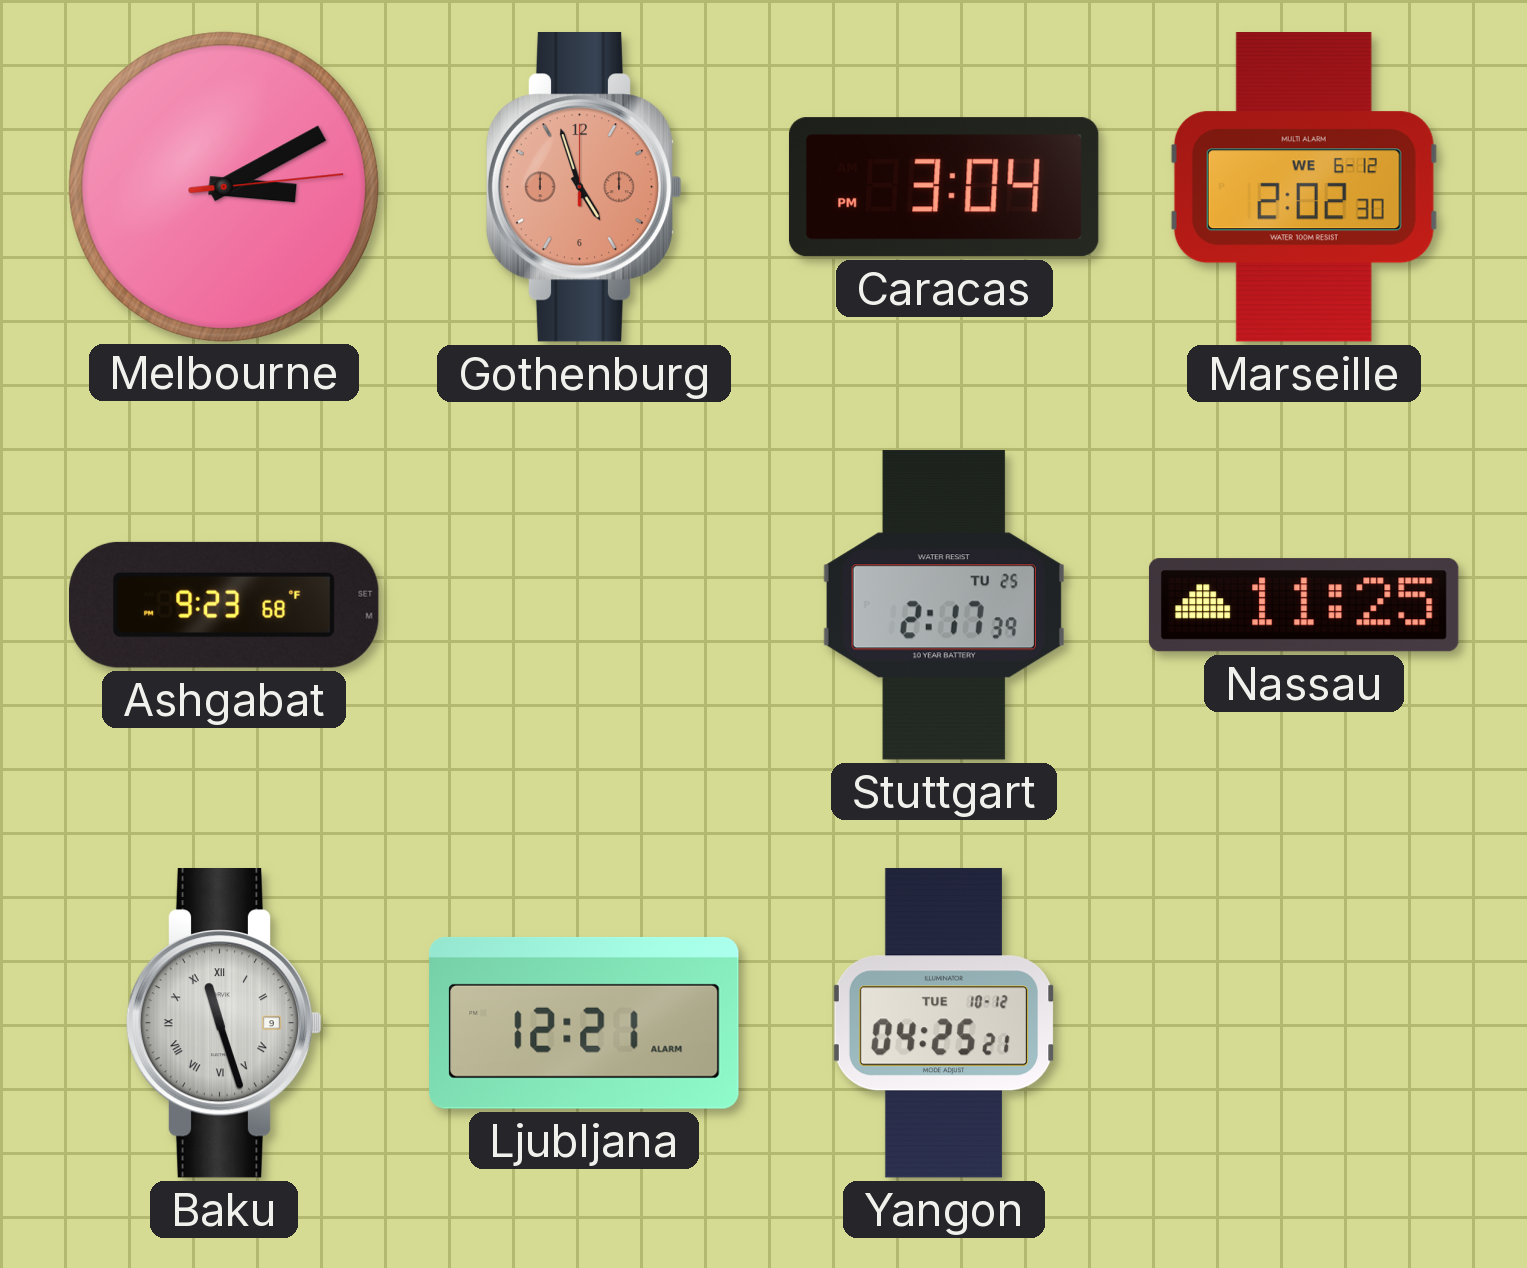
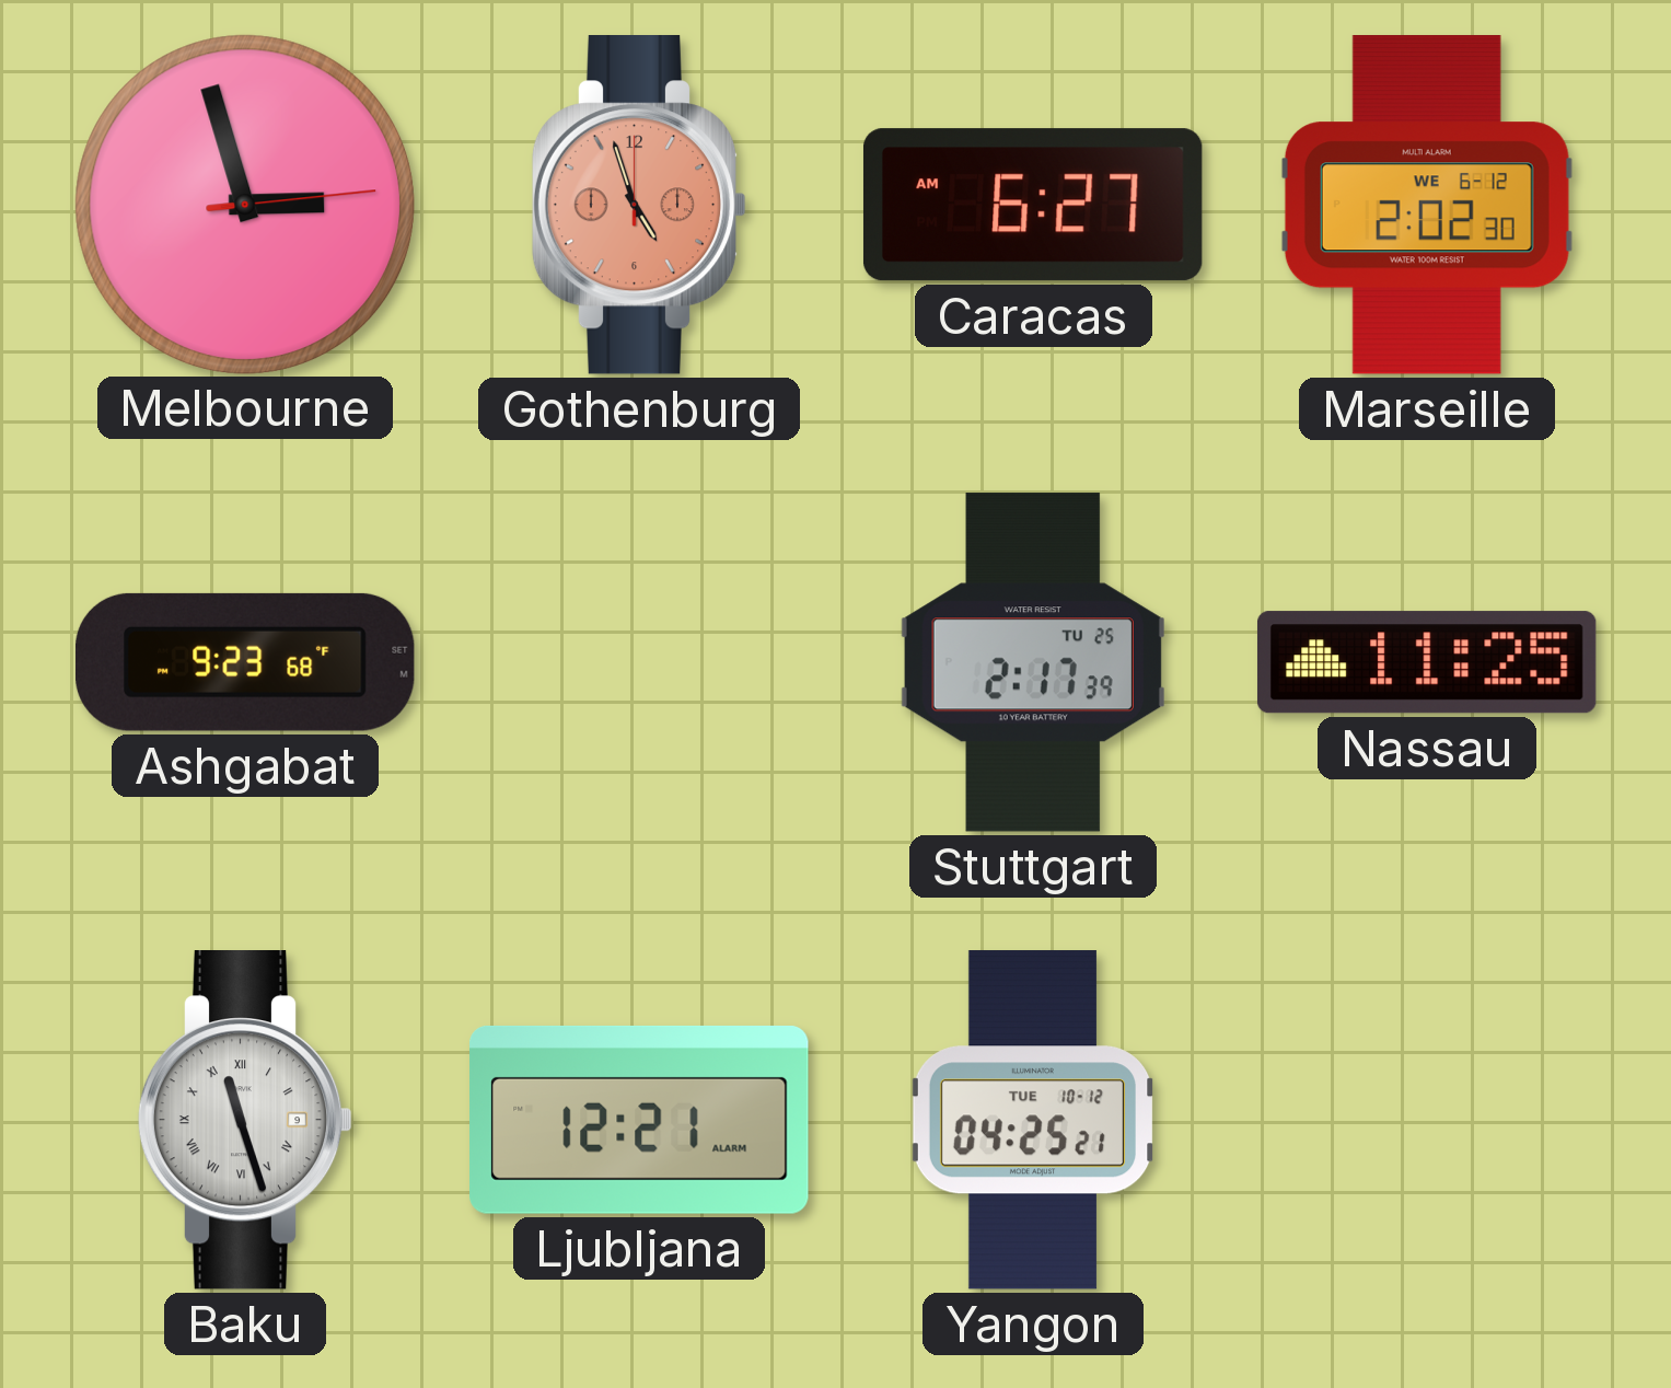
Melbourne: 3:10 -> 2:57 (244, 204)
Caracas: 3:04 -> 6:27 (1033, 205)
